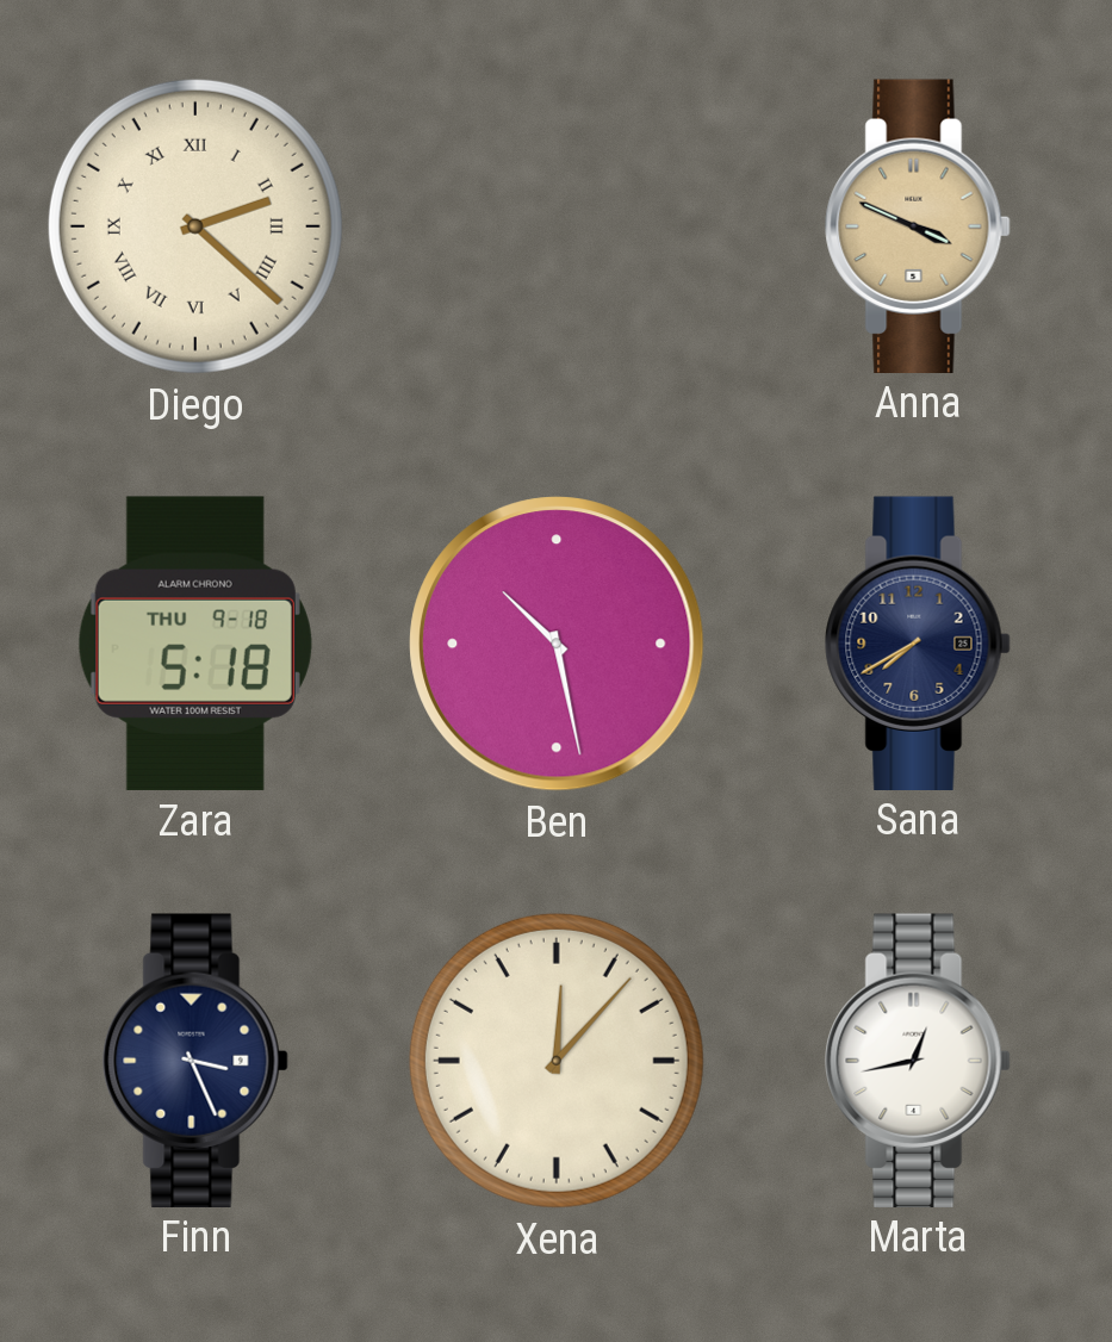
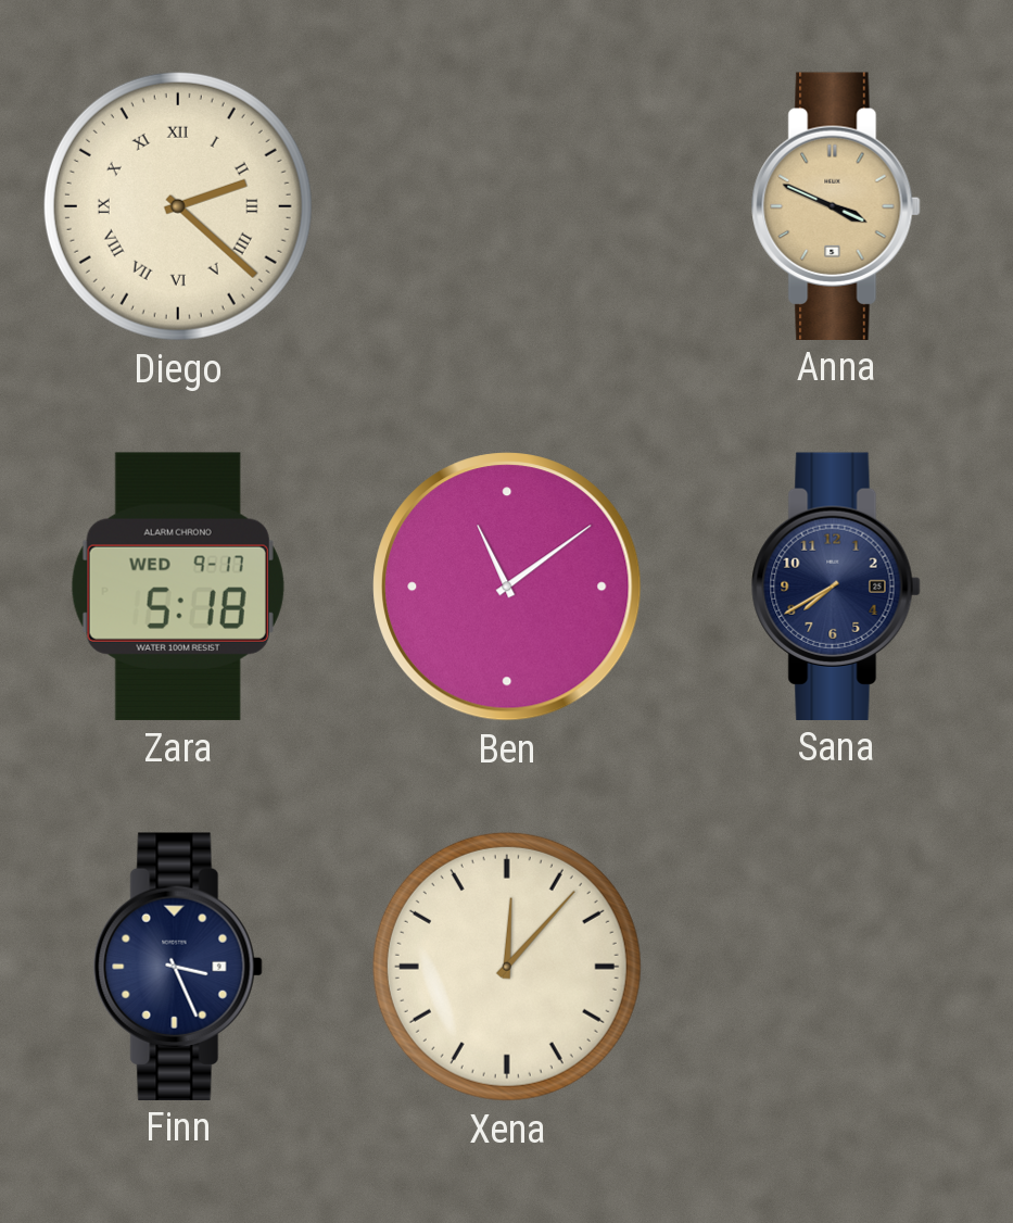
Zara date: THU 9-18 -> WED 9-17 (178, 587)
Ben: 10:28 -> 11:09 (507, 587)
Marta: 12:43 -> none (918, 1060)
